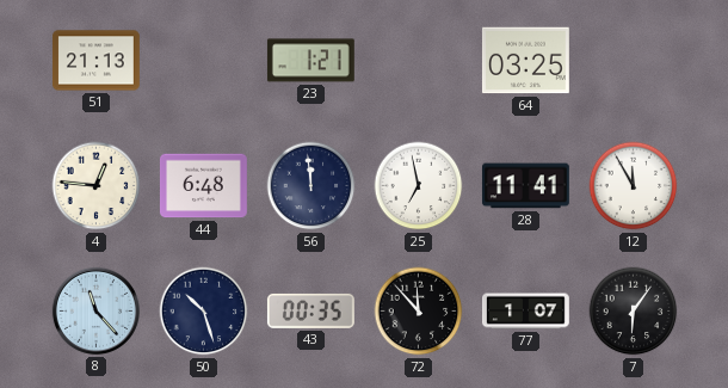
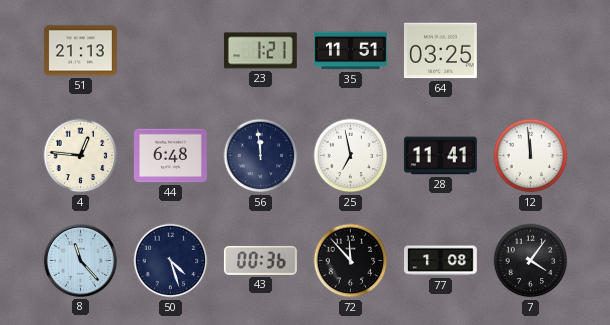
35: none -> 11:51 (351, 51)
12: 11:55 -> 11:59 (531, 156)
50: 10:27 -> 4:27 (171, 261)
43: 00:35 -> 00:36 (260, 260)
77: 1:07 -> 1:08 (441, 261)
7: 6:06 -> 4:06 (531, 261)
